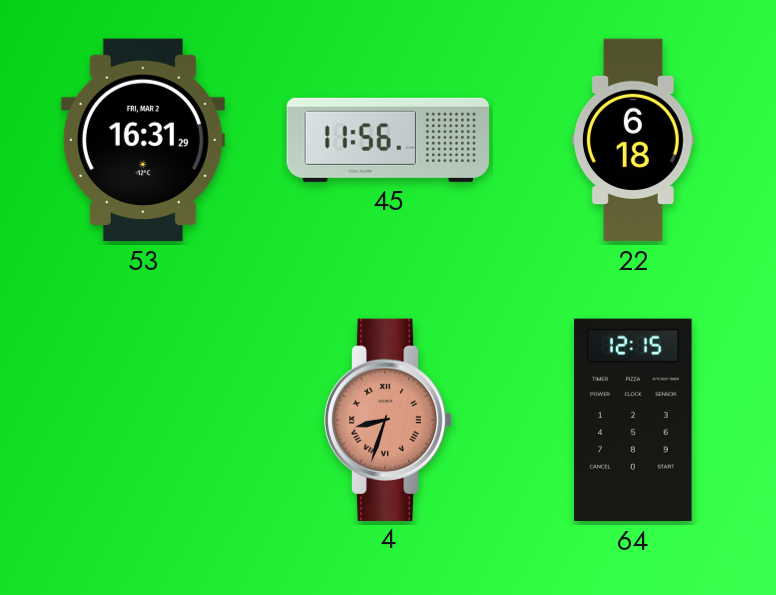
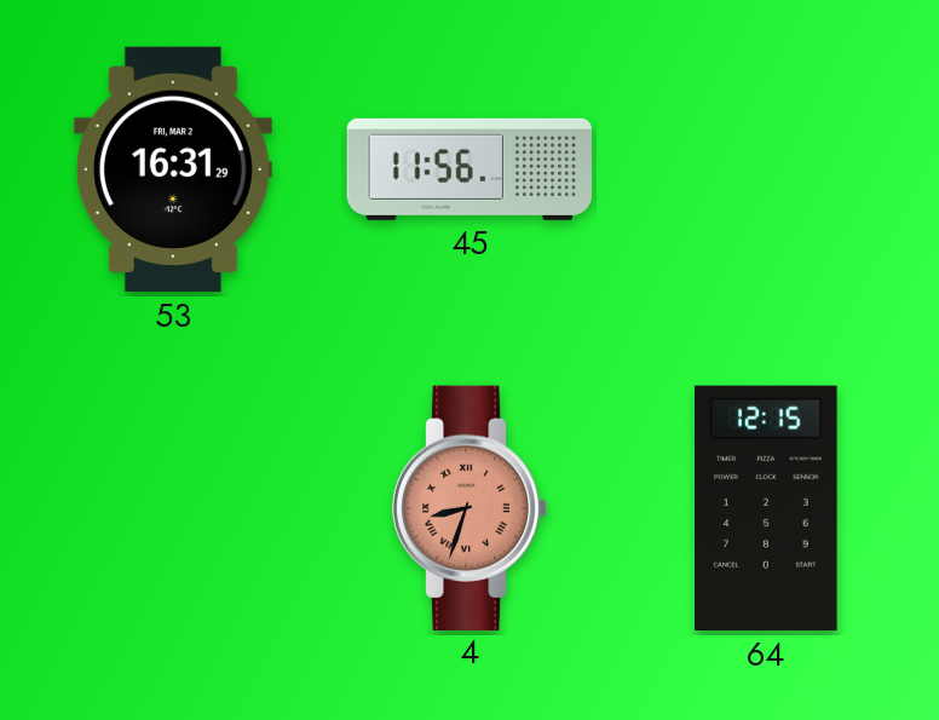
22: 6:18 -> none (633, 140)
